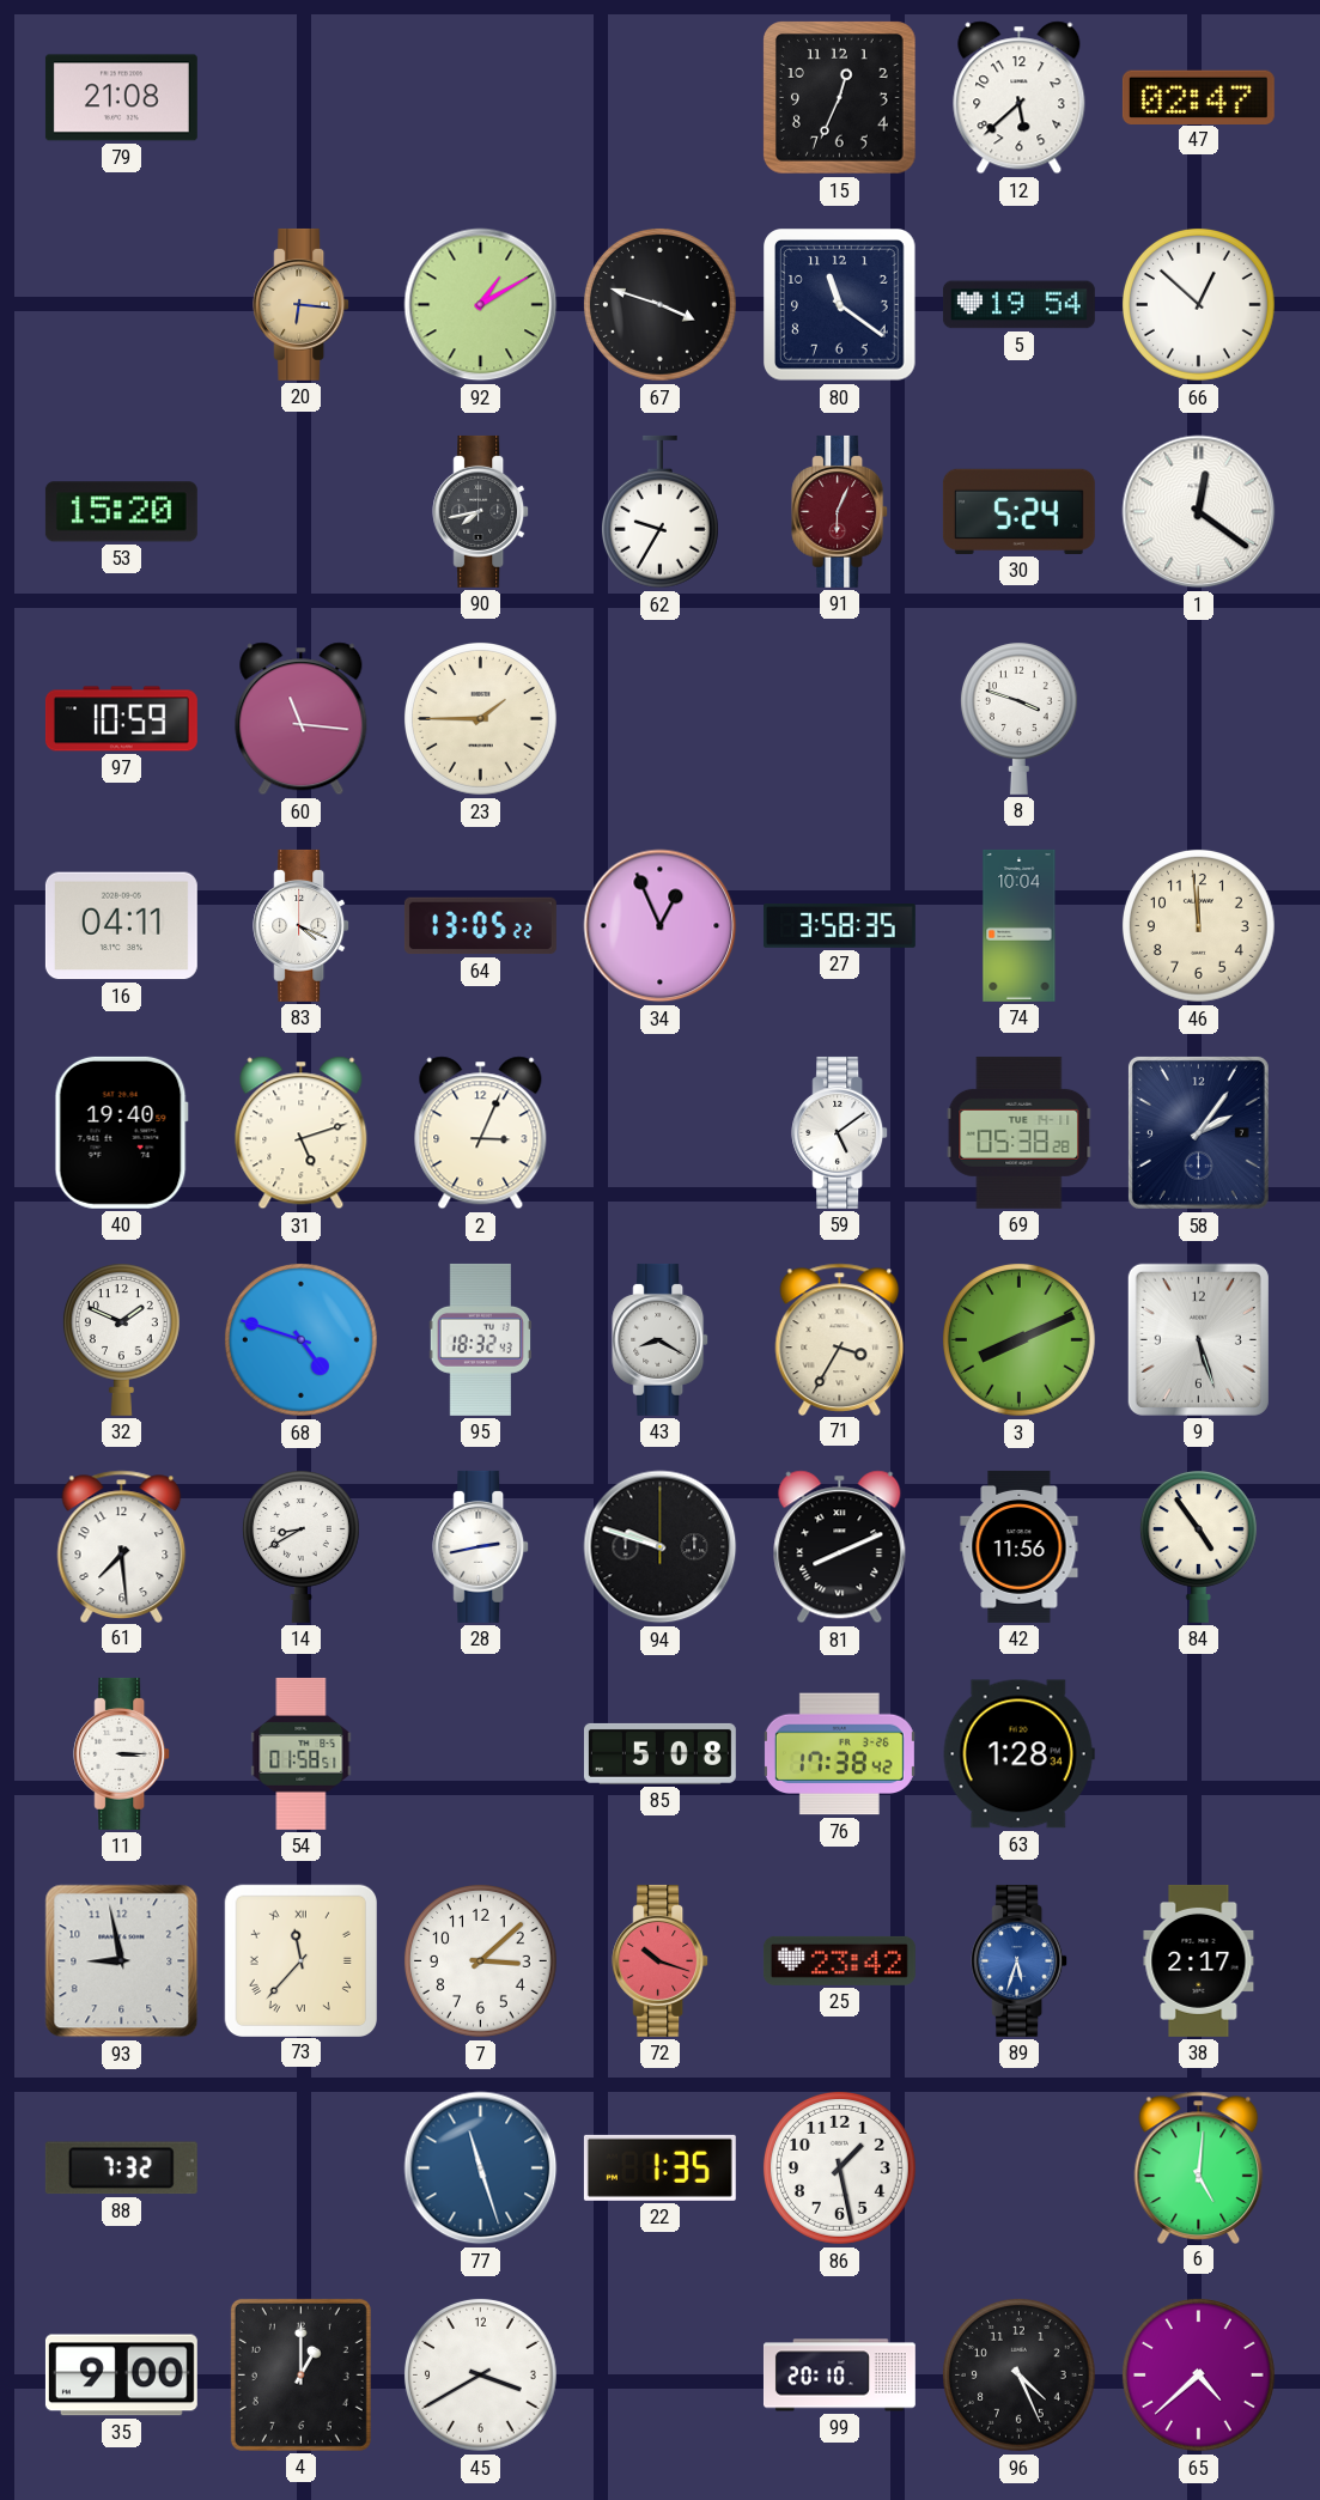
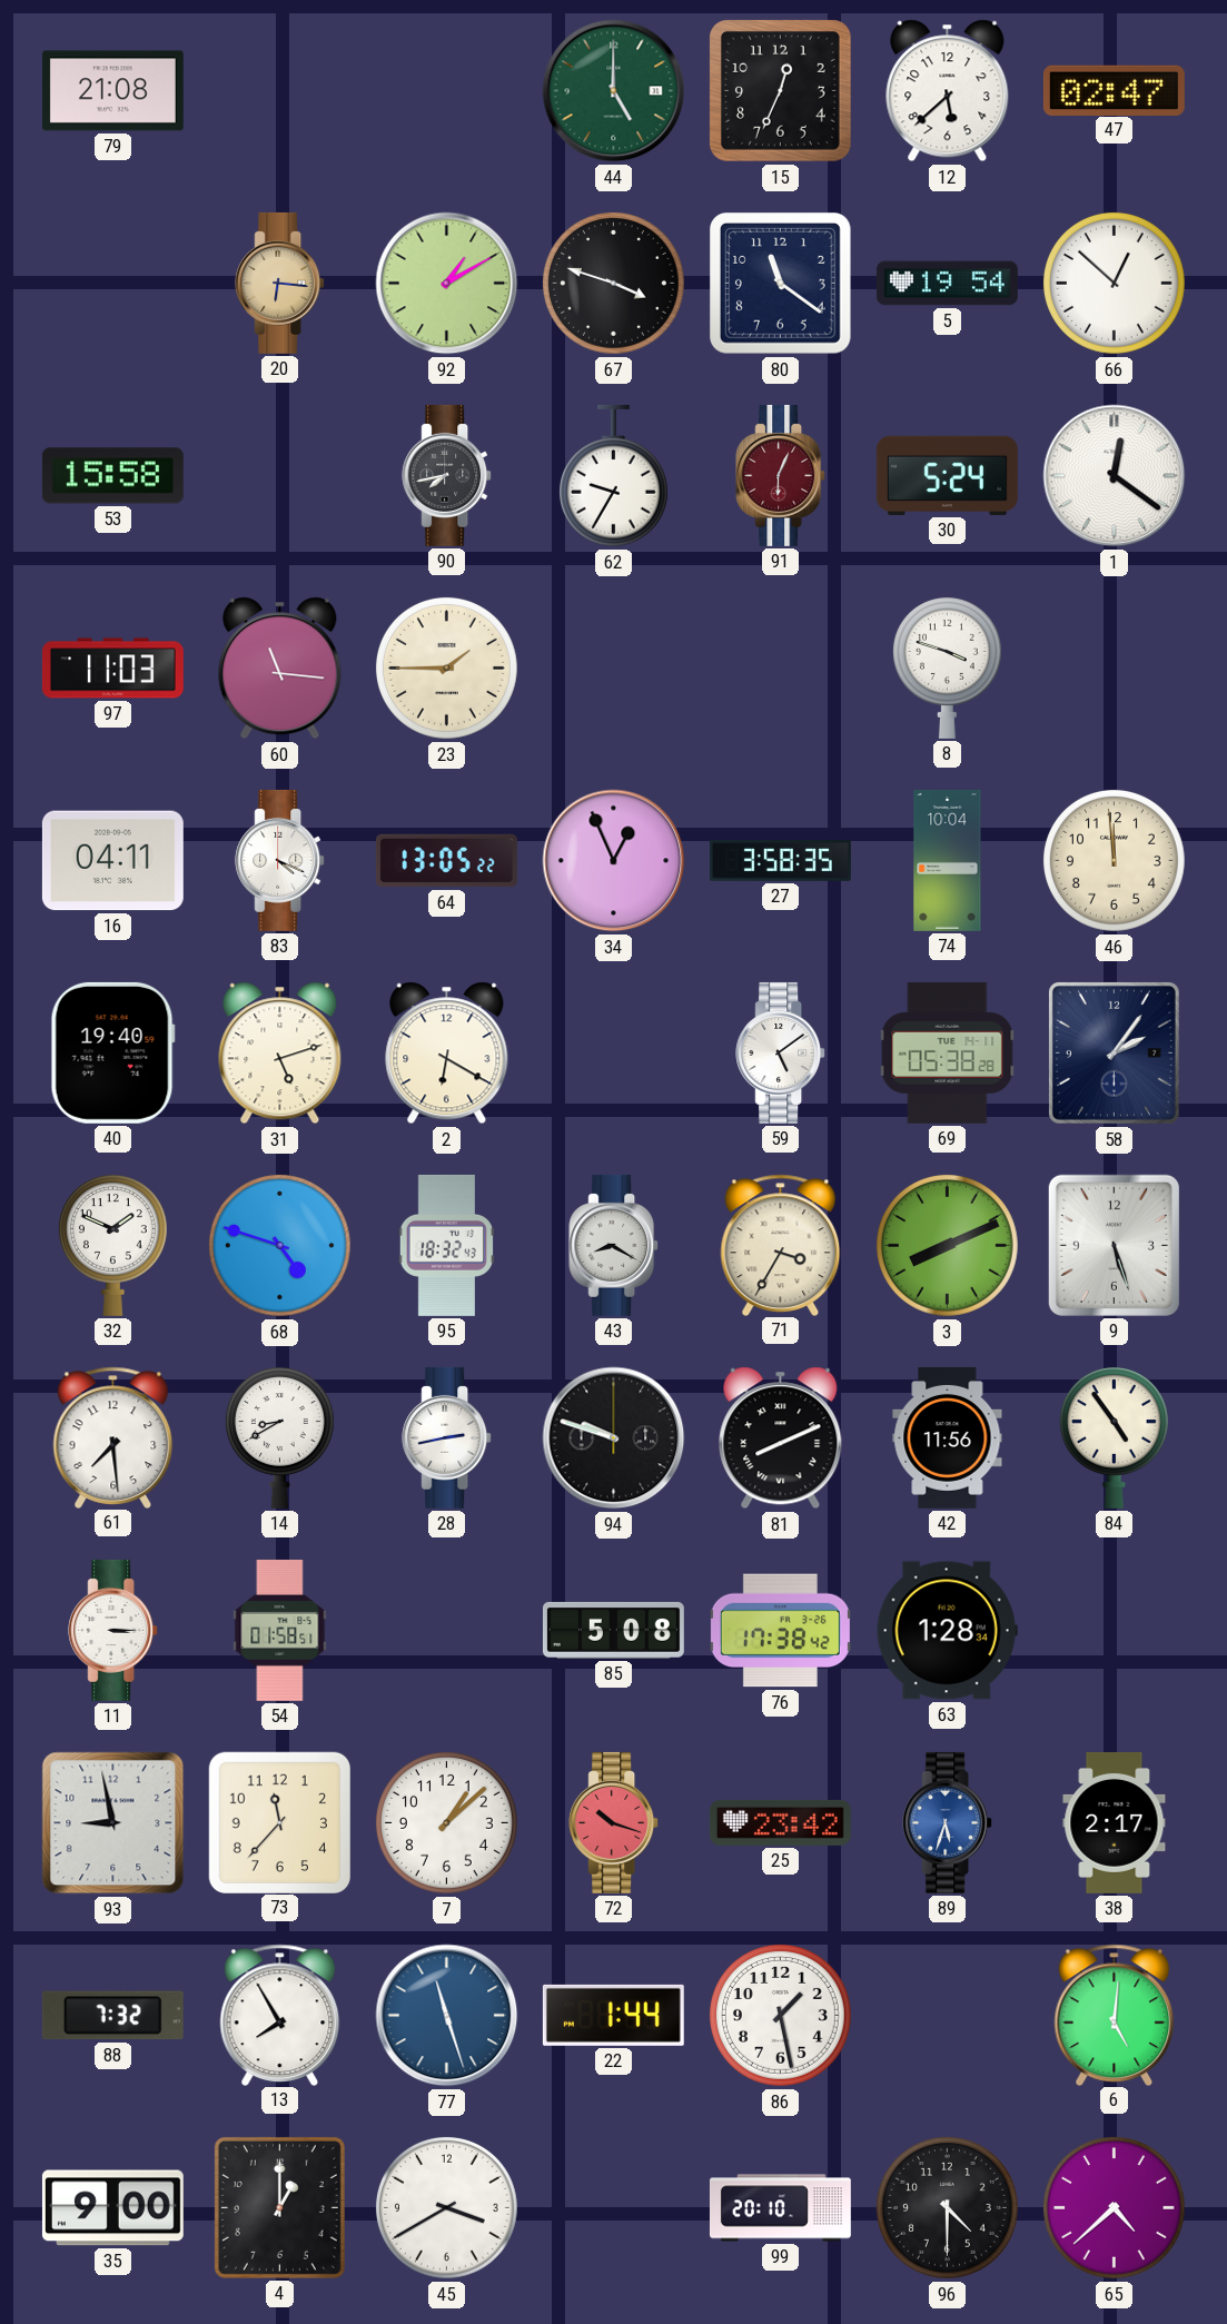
44: none -> 5:00 (614, 91)
53: 15:20 -> 15:58 (112, 476)
97: 10:59 -> 11:03 (112, 669)
2: 3:04 -> 6:20 (447, 1054)
73 numerals: Roman -> Arabic (279, 1822)
7: 3:08 -> 1:08 (447, 1823)
13: none -> 7:55 (280, 2015)
22: 1:35 -> 1:44 (613, 2015)
96: 4:26 -> 4:30 (948, 2208)
